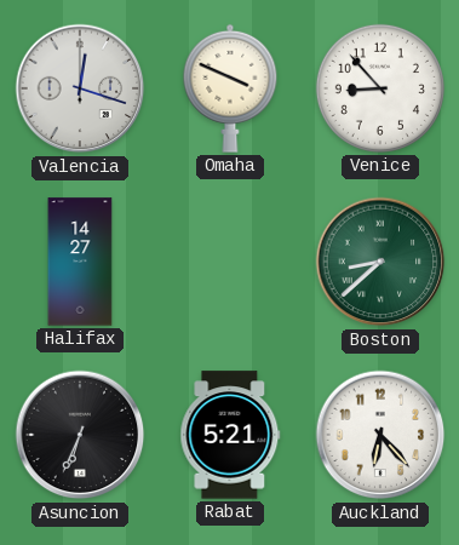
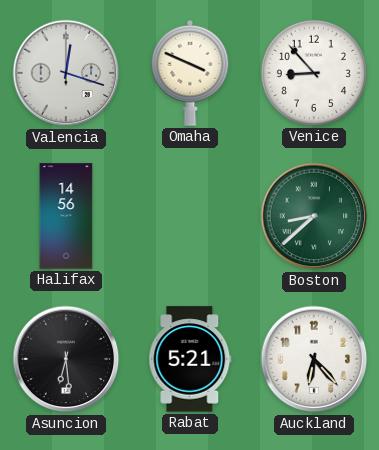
Halifax: 14:27 -> 14:56 (66, 216)
Asuncion: 6:34 -> 6:29 (66, 359)
